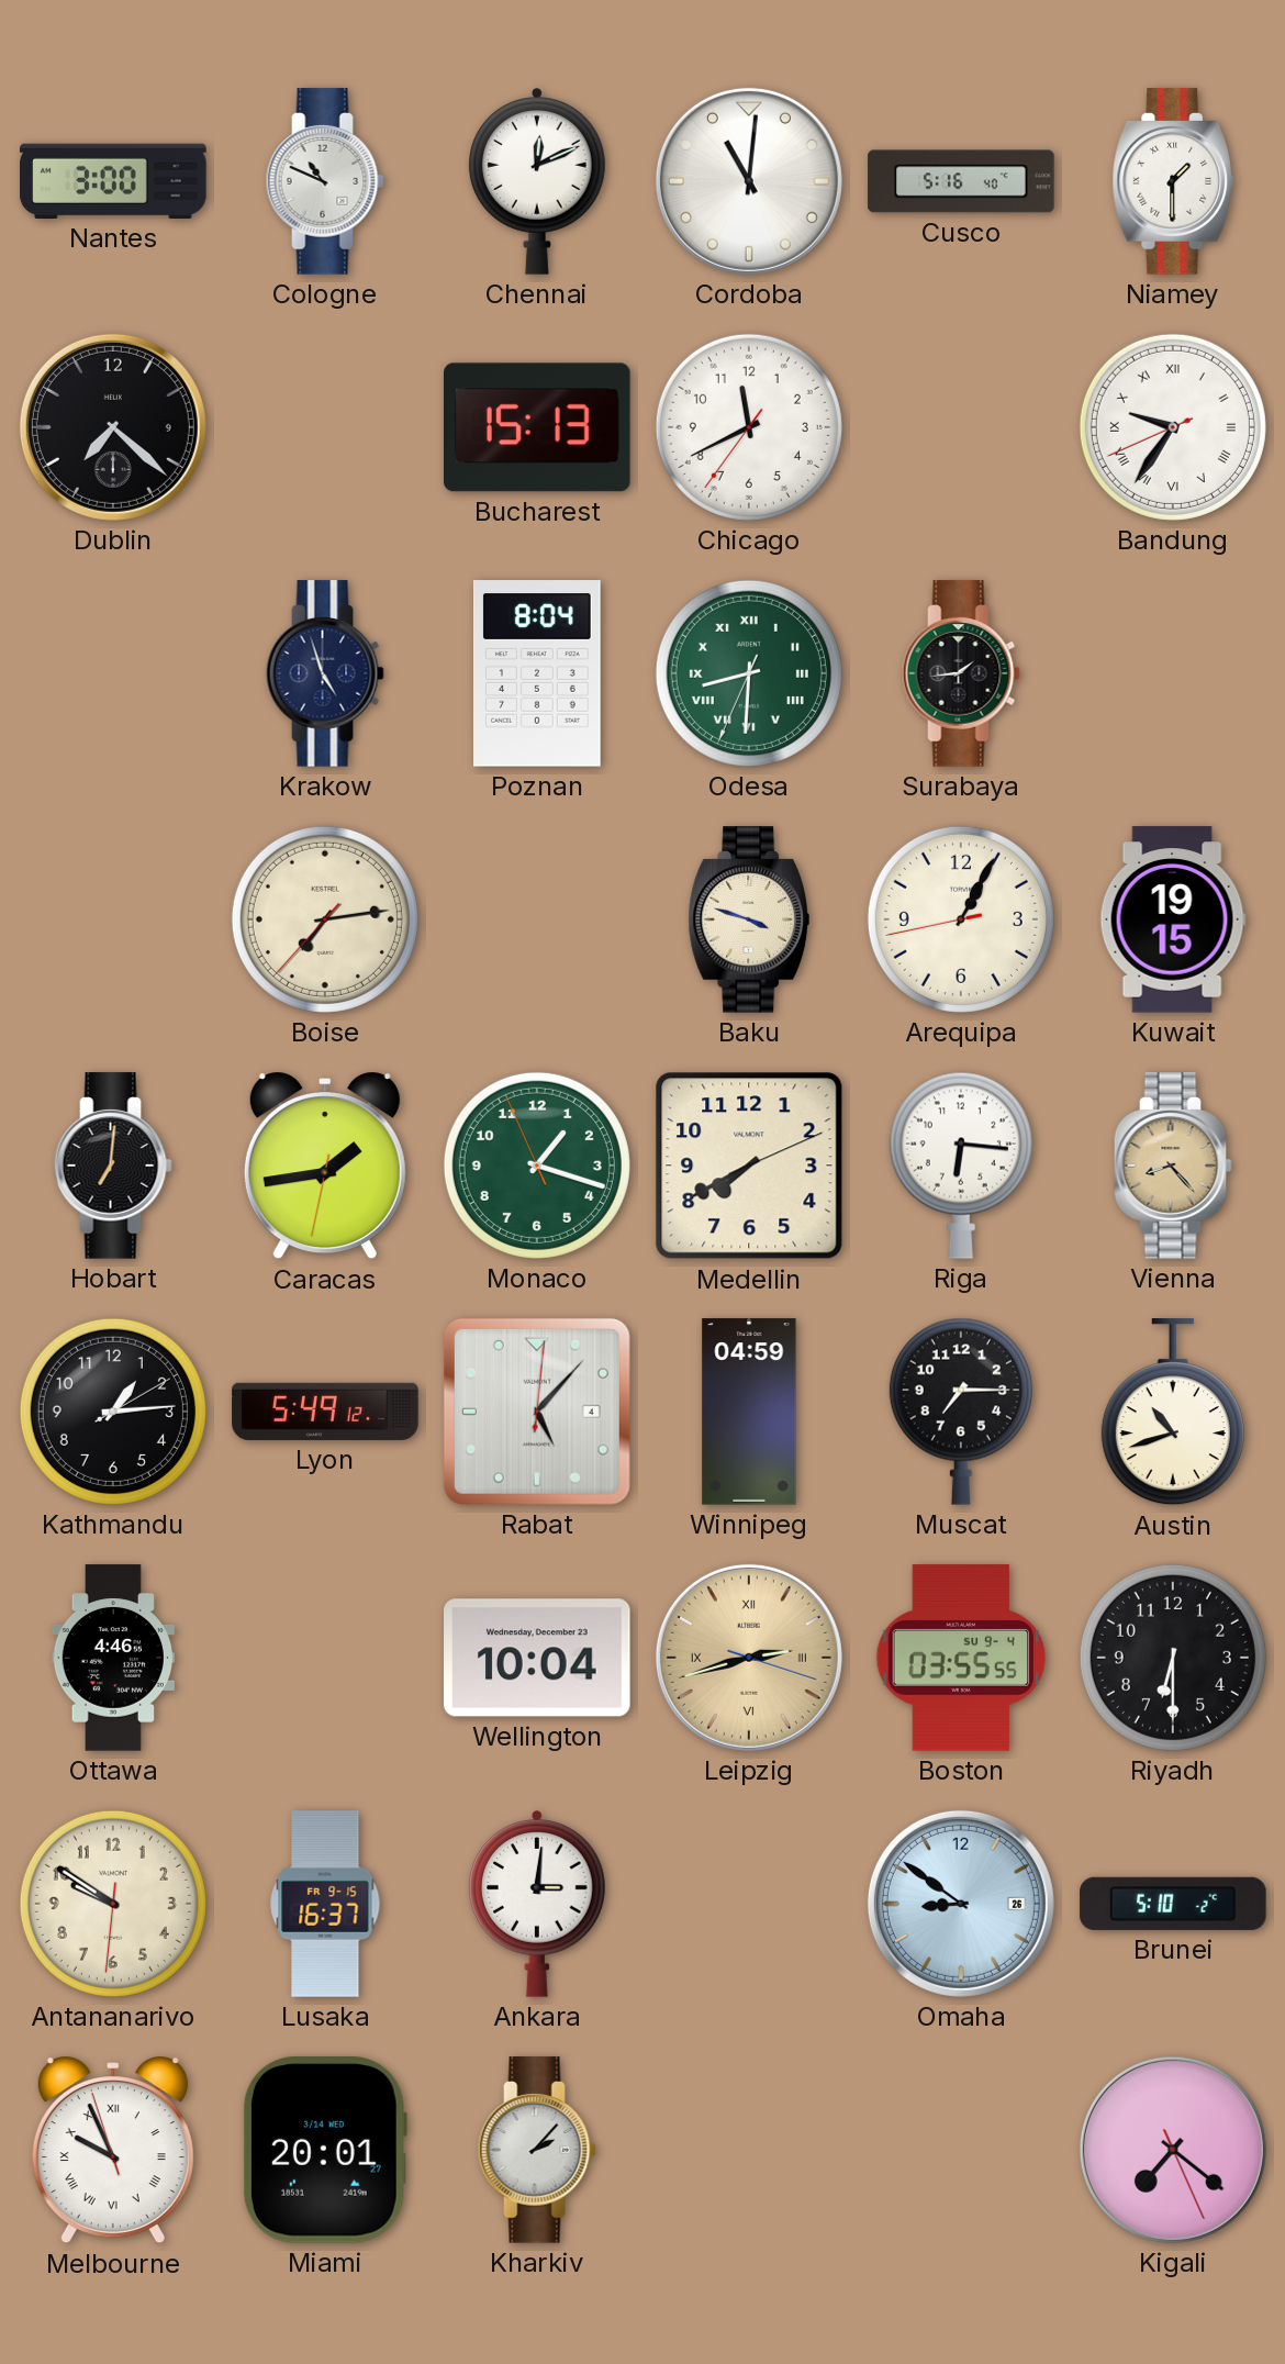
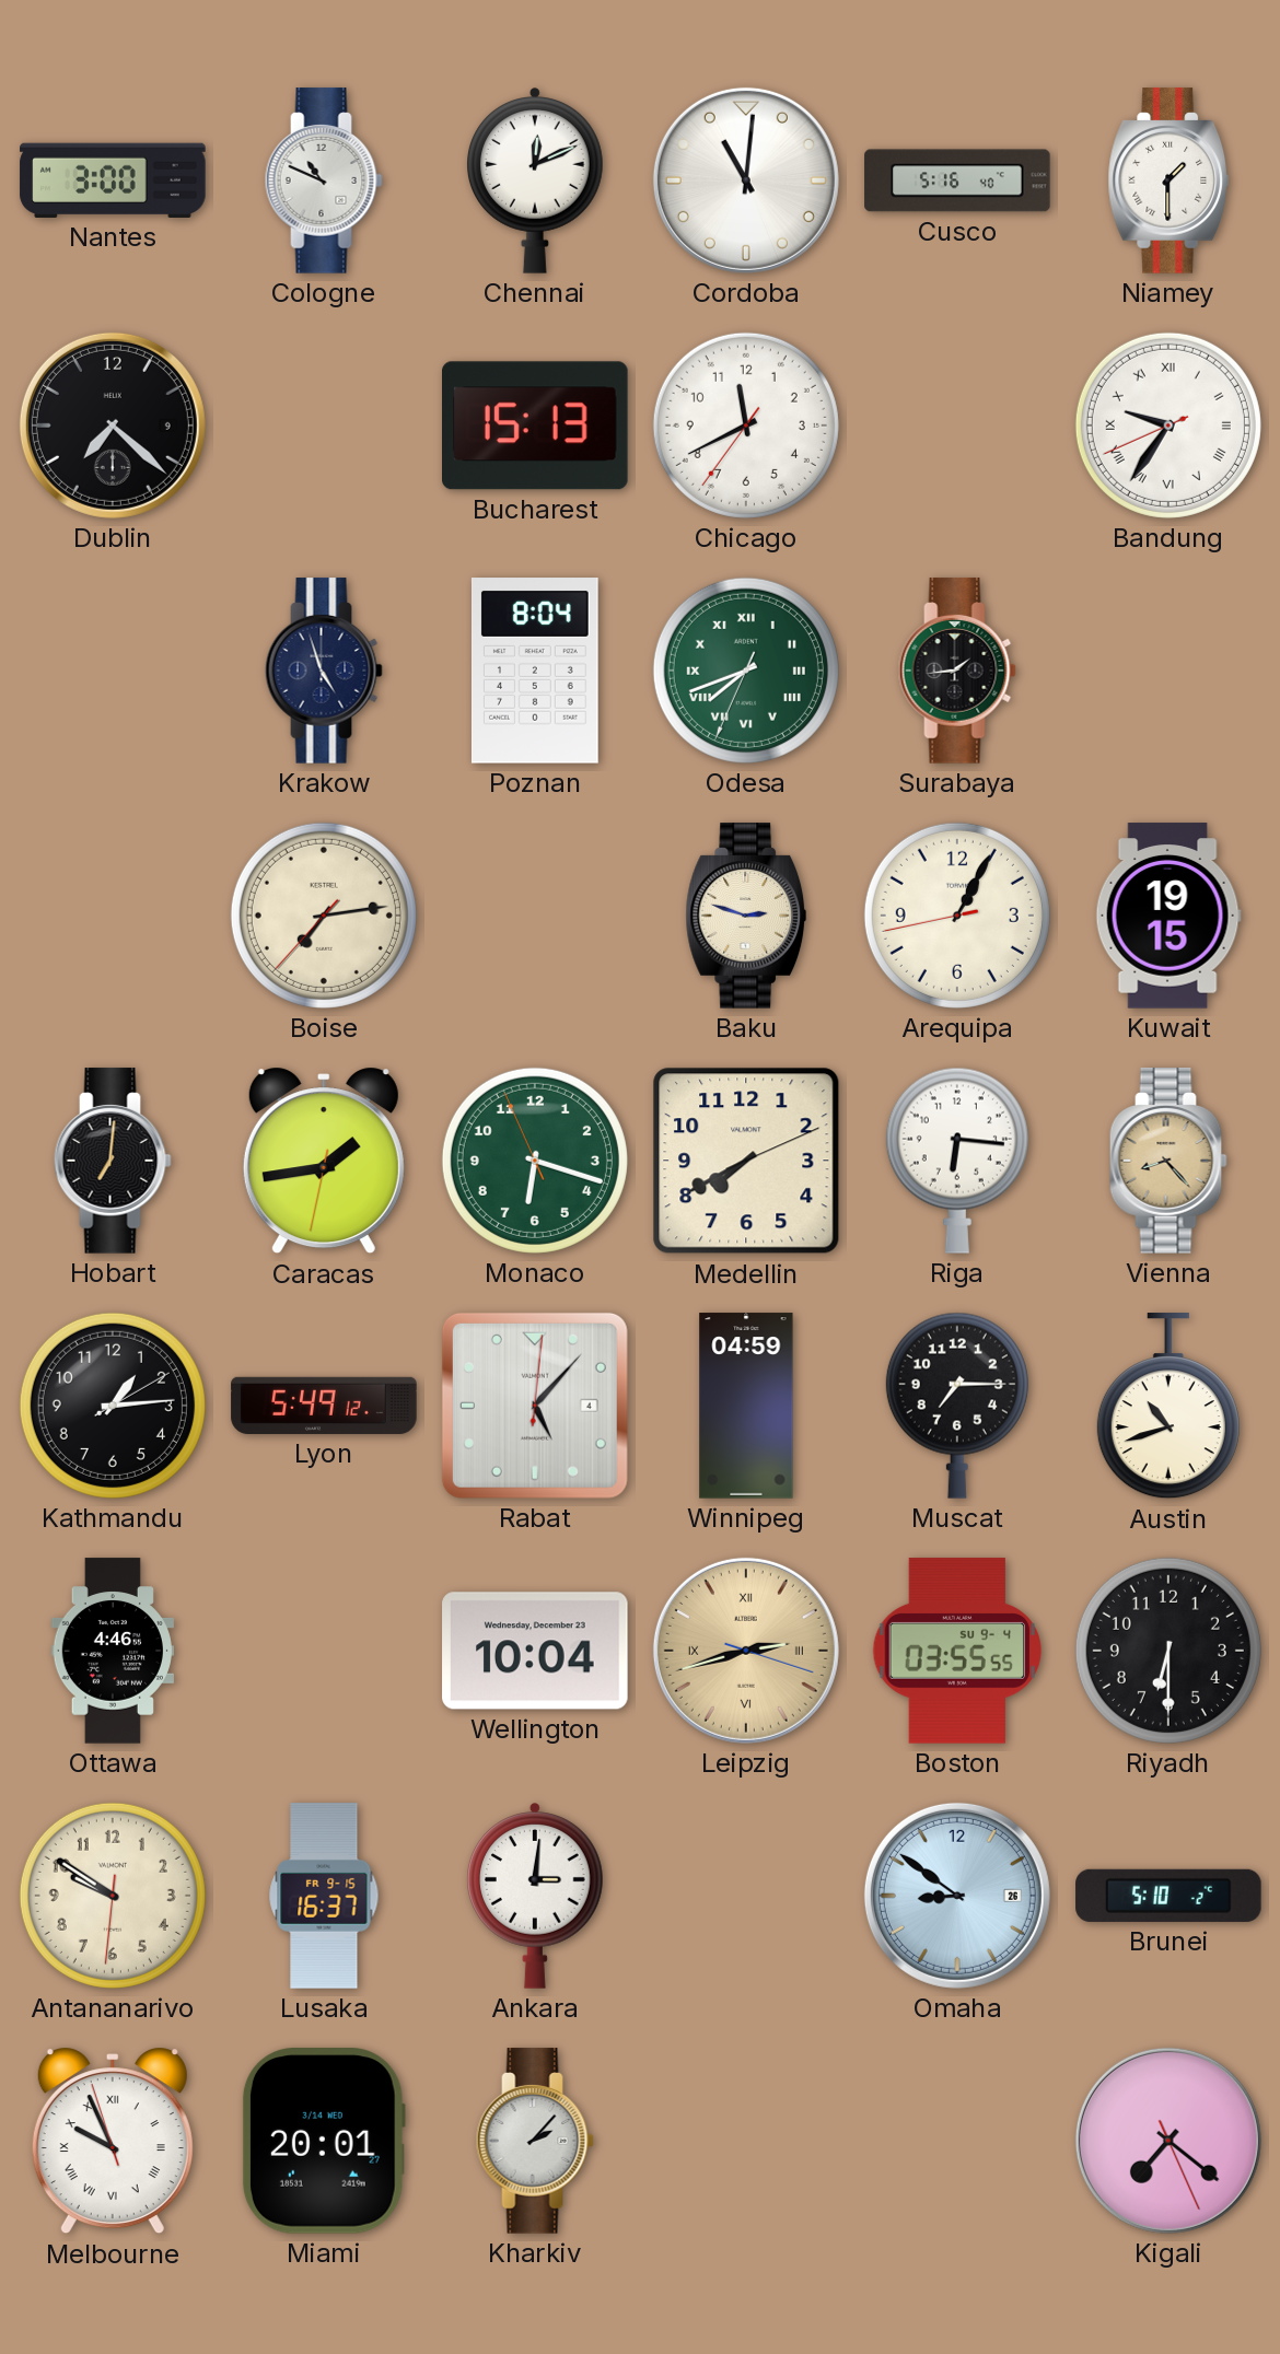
Odesa: 8:30 -> 7:41 (746, 671)
Baku: 3:48 -> 2:48 (746, 916)
Monaco: 1:17 -> 6:17 (535, 1161)
